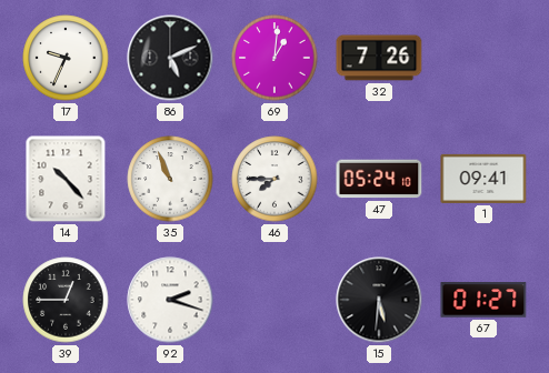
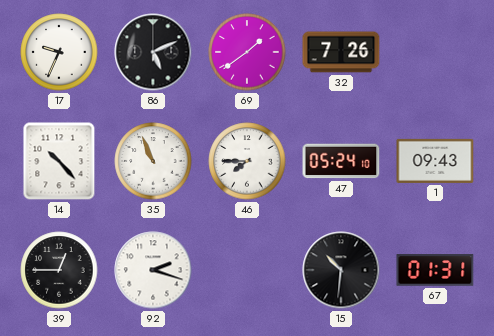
69: 1:01 -> 1:39 (247, 52)
1: 09:41 -> 09:43 (435, 161)
15: 5:31 -> 10:31 (341, 270)
67: 01:27 -> 01:31 (435, 270)
